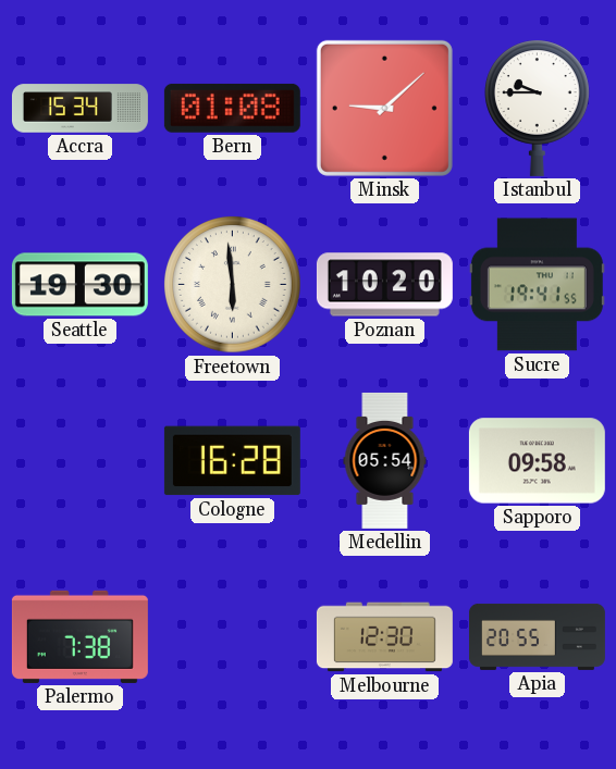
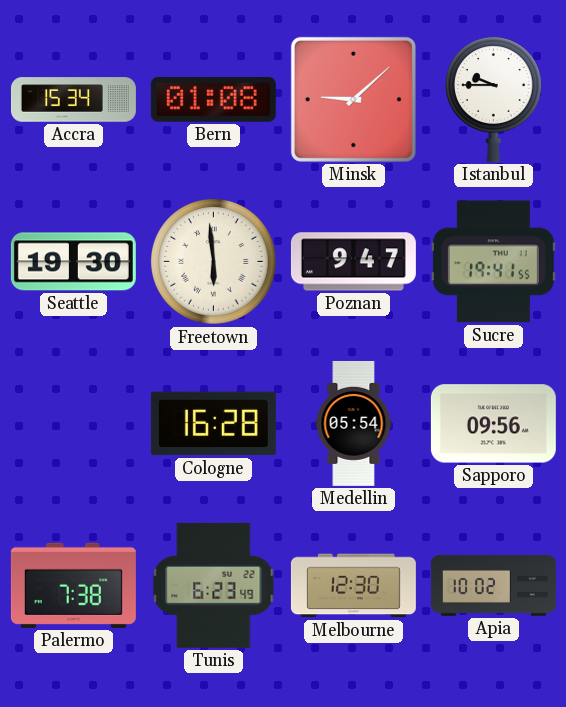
Poznan: 10:20 -> 9:47 (353, 262)
Sapporo: 09:58 -> 09:56 (493, 424)
Tunis: none -> 6:23 (214, 585)
Apia: 20:55 -> 10:02 (493, 585)
